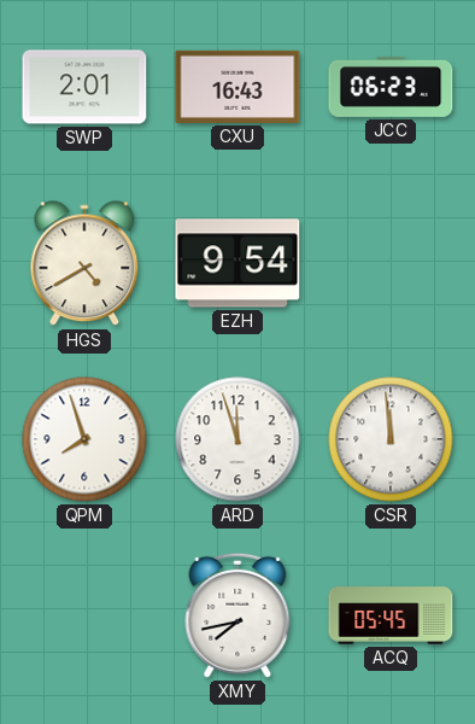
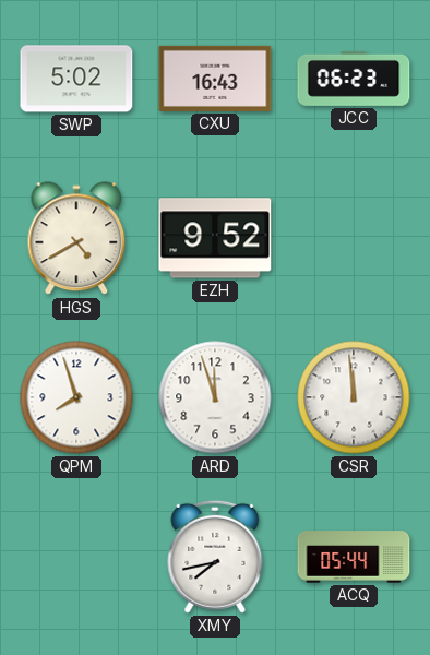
SWP: 2:01 -> 5:02 (76, 79)
EZH: 9:54 -> 9:52 (215, 238)
ACQ: 05:45 -> 05:44 (354, 557)
